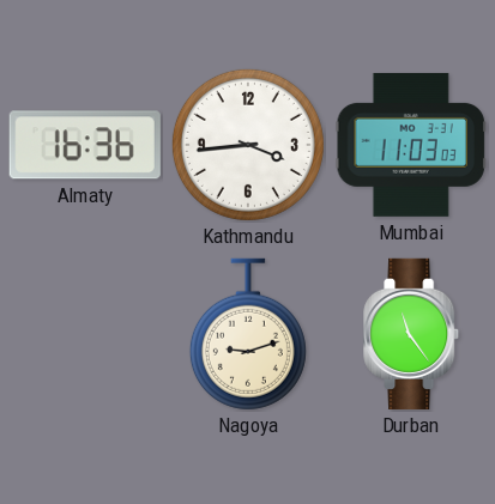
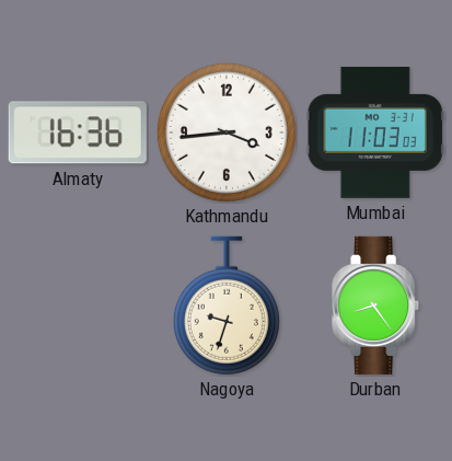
Nagoya: 9:12 -> 9:33 (227, 306)
Durban: 11:24 -> 8:24 (376, 306)
